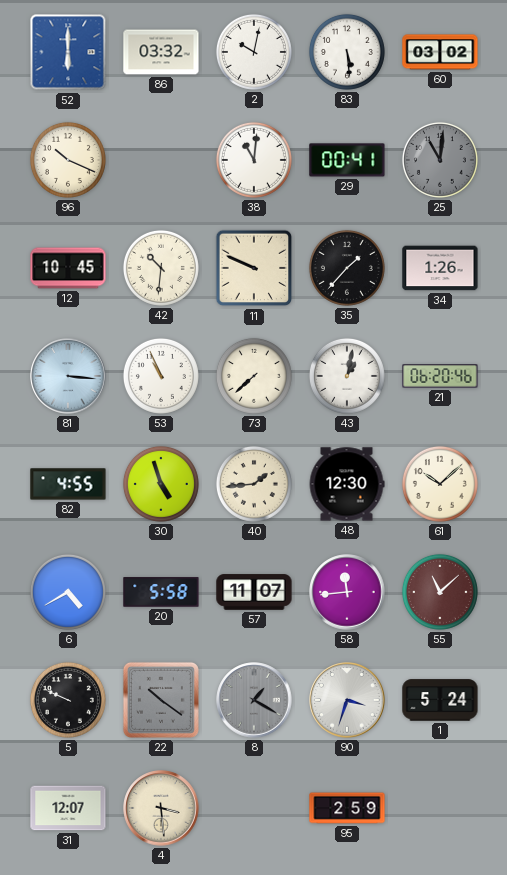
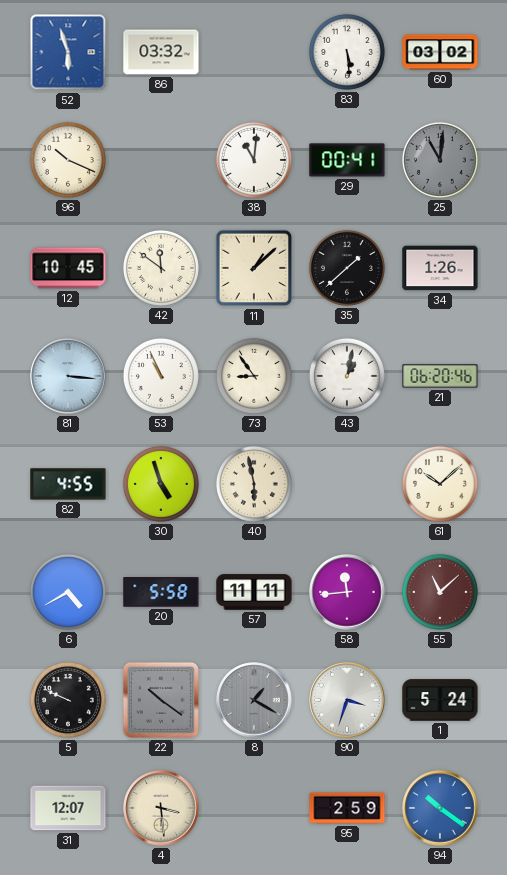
52: 6:00 -> 5:57 (68, 52)
2: 10:02 -> none (254, 52)
42: 10:31 -> 11:51 (161, 268)
11: 9:49 -> 1:08 (254, 268)
35: 1:37 -> 1:38 (347, 268)
73: 7:38 -> 8:54 (254, 376)
40: 1:44 -> 5:58 (254, 484)
48: 12:30 -> none (347, 484)
57: 11:07 -> 11:11 (254, 592)
94: none -> 10:21 (440, 808)
